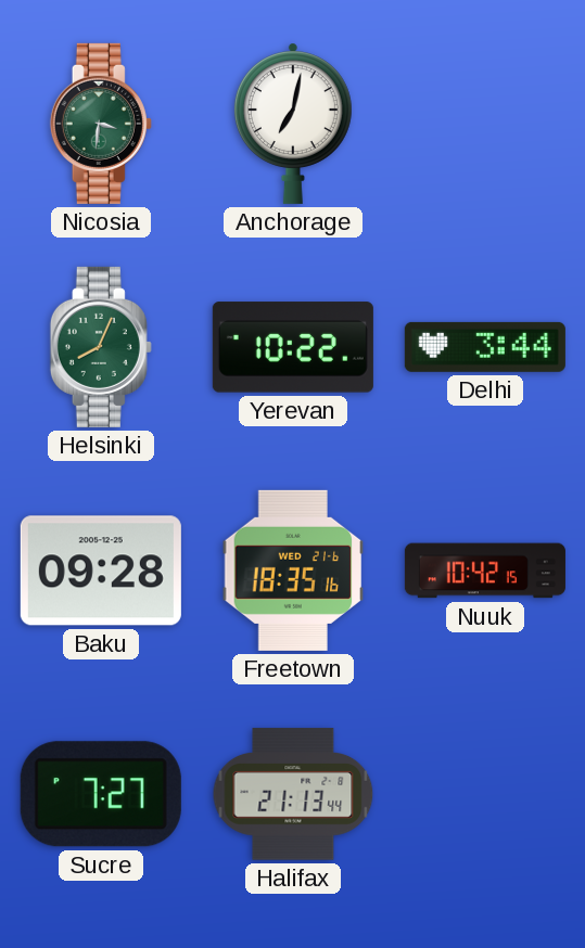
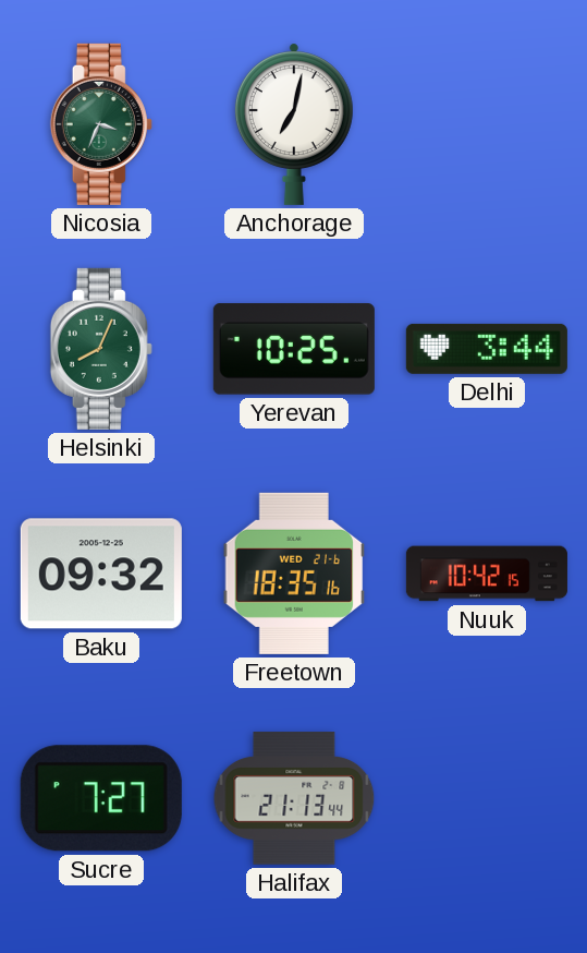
Nicosia: 3:31 -> 3:34 (101, 124)
Yerevan: 10:22 -> 10:25 (294, 349)
Baku: 09:28 -> 09:32 (101, 574)
